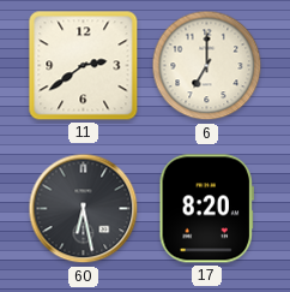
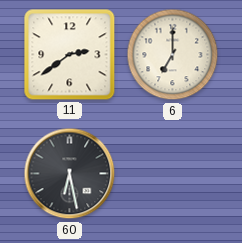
17: 8:20 -> none (206, 209)
